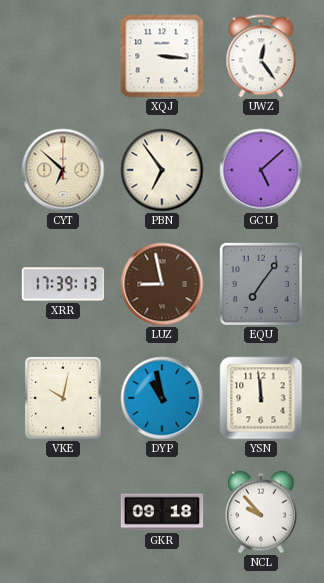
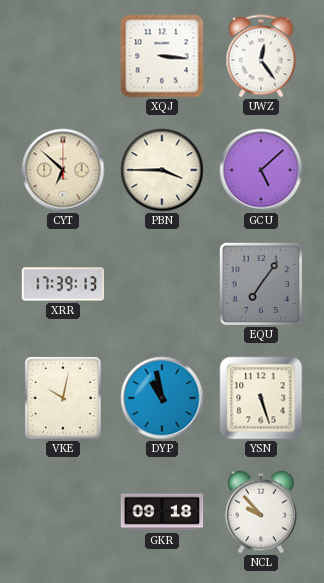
PBN: 6:54 -> 3:45 (162, 170)
LUZ: 8:58 -> none (162, 284)
YSN: 11:59 -> 5:27 (261, 398)
